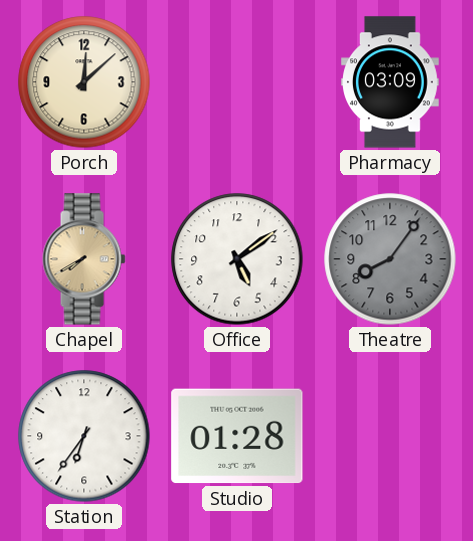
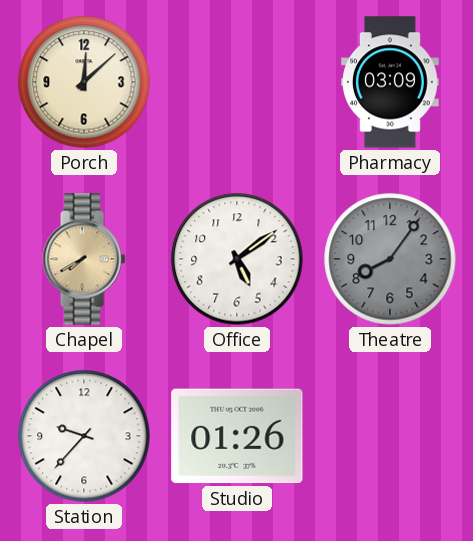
Station: 6:36 -> 9:37 (84, 436)
Studio: 01:28 -> 01:26 (237, 436)
